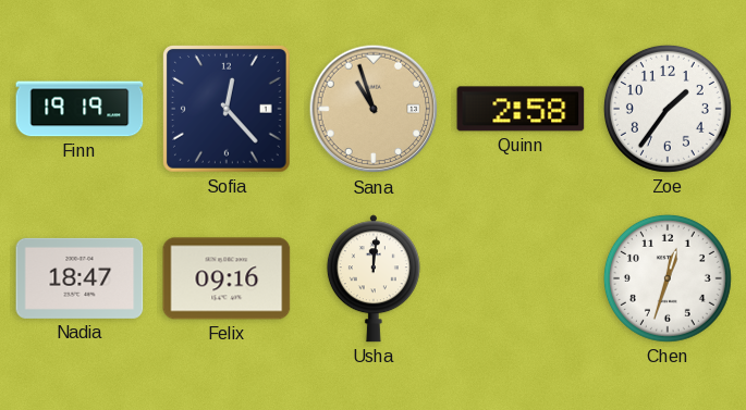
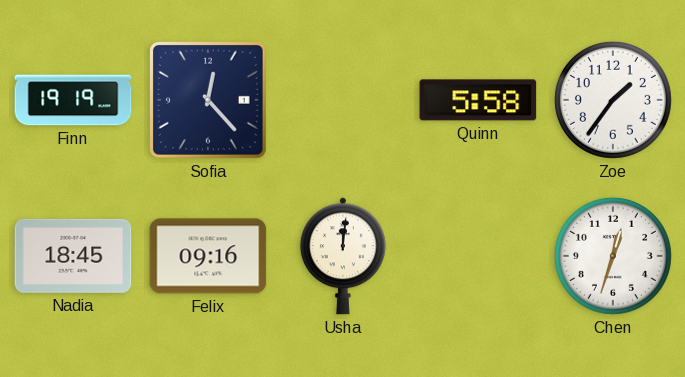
Sana: 10:57 -> none (374, 109)
Quinn: 2:58 -> 5:58 (478, 100)
Nadia: 18:47 -> 18:45 (73, 256)
